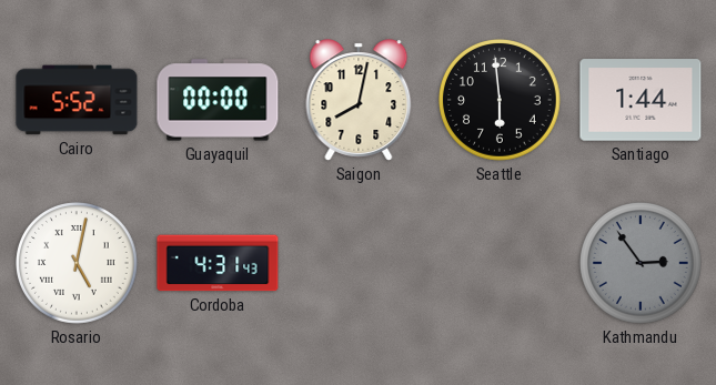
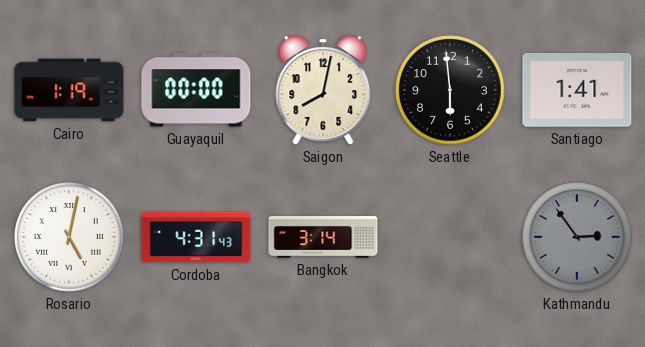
Cairo: 5:52 -> 1:19 (69, 90)
Santiago: 1:44 -> 1:41 (577, 90)
Bangkok: none -> 3:14 (323, 237)
